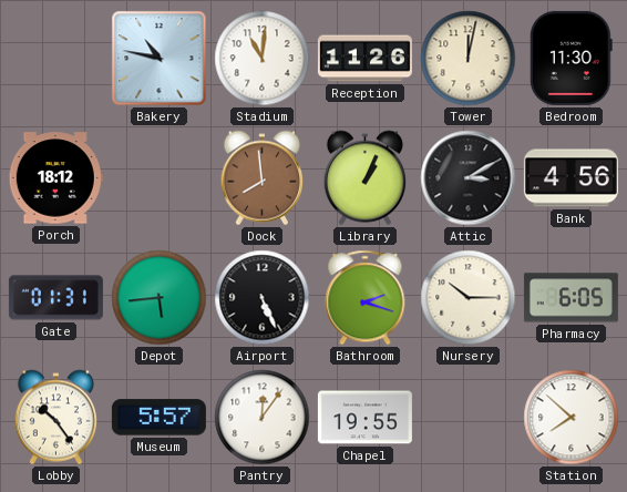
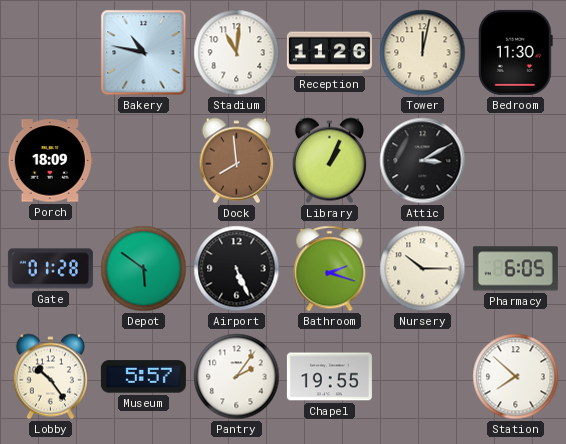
Porch: 18:12 -> 18:09 (50, 161)
Bank: 4:56 -> none (571, 178)
Gate: 01:31 -> 01:28 (50, 269)
Depot: 5:44 -> 5:51 (144, 269)
Pantry: 12:06 -> 2:06 (237, 377)
